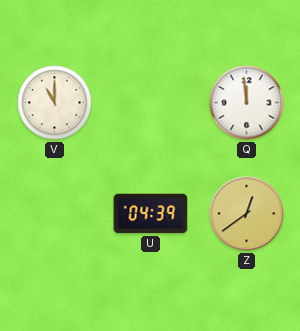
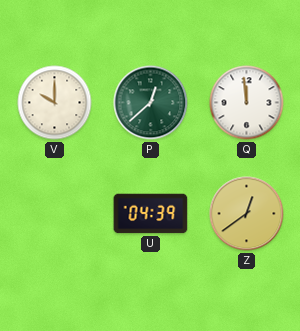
V: 11:00 -> 10:00 (55, 103)
P: none -> 12:38 (151, 103)
